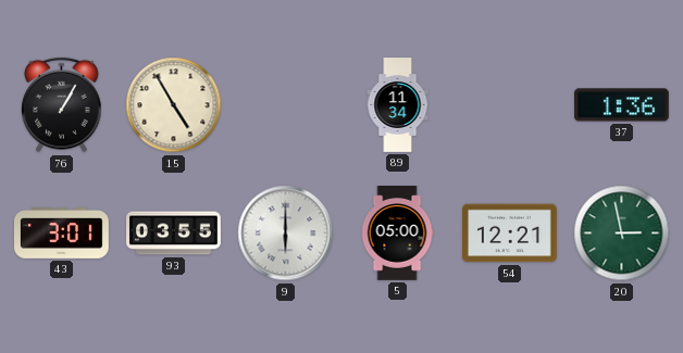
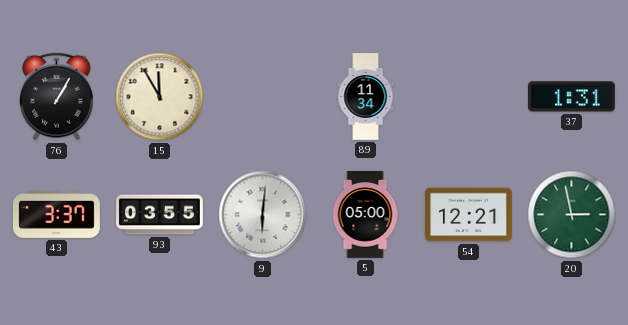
15: 4:55 -> 11:55 (160, 97)
37: 1:36 -> 1:31 (572, 97)
43: 3:01 -> 3:37 (57, 214)
9: 6:00 -> 6:01 (263, 215)
